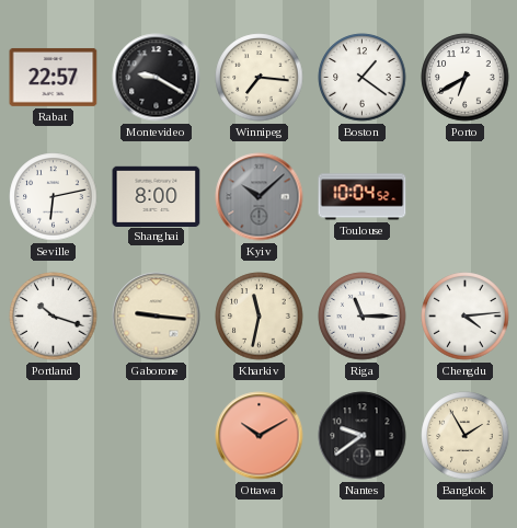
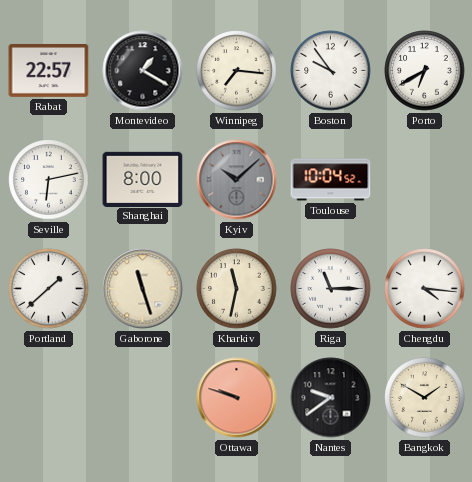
Montevideo: 9:20 -> 1:20 (143, 71)
Boston: 1:21 -> 9:54 (331, 71)
Portland: 10:18 -> 1:38 (49, 289)
Gaborone: 9:16 -> 11:27 (143, 289)
Chengdu: 4:14 -> 4:16 (425, 289)
Ottawa: 10:10 -> 9:48 (237, 398)
Bangkok: 1:55 -> 1:50 (425, 398)
